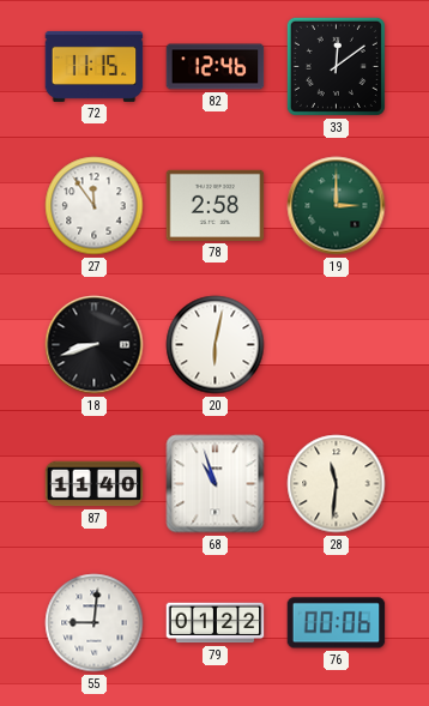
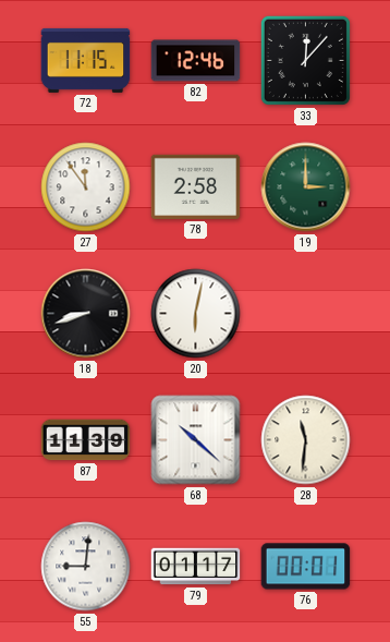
33: 12:09 -> 12:07 (305, 60)
87: 11:40 -> 11:39 (86, 440)
68: 10:57 -> 10:22 (196, 440)
79: 01:22 -> 01:17 (196, 567)
76: 00:06 -> 00:01 (306, 567)
